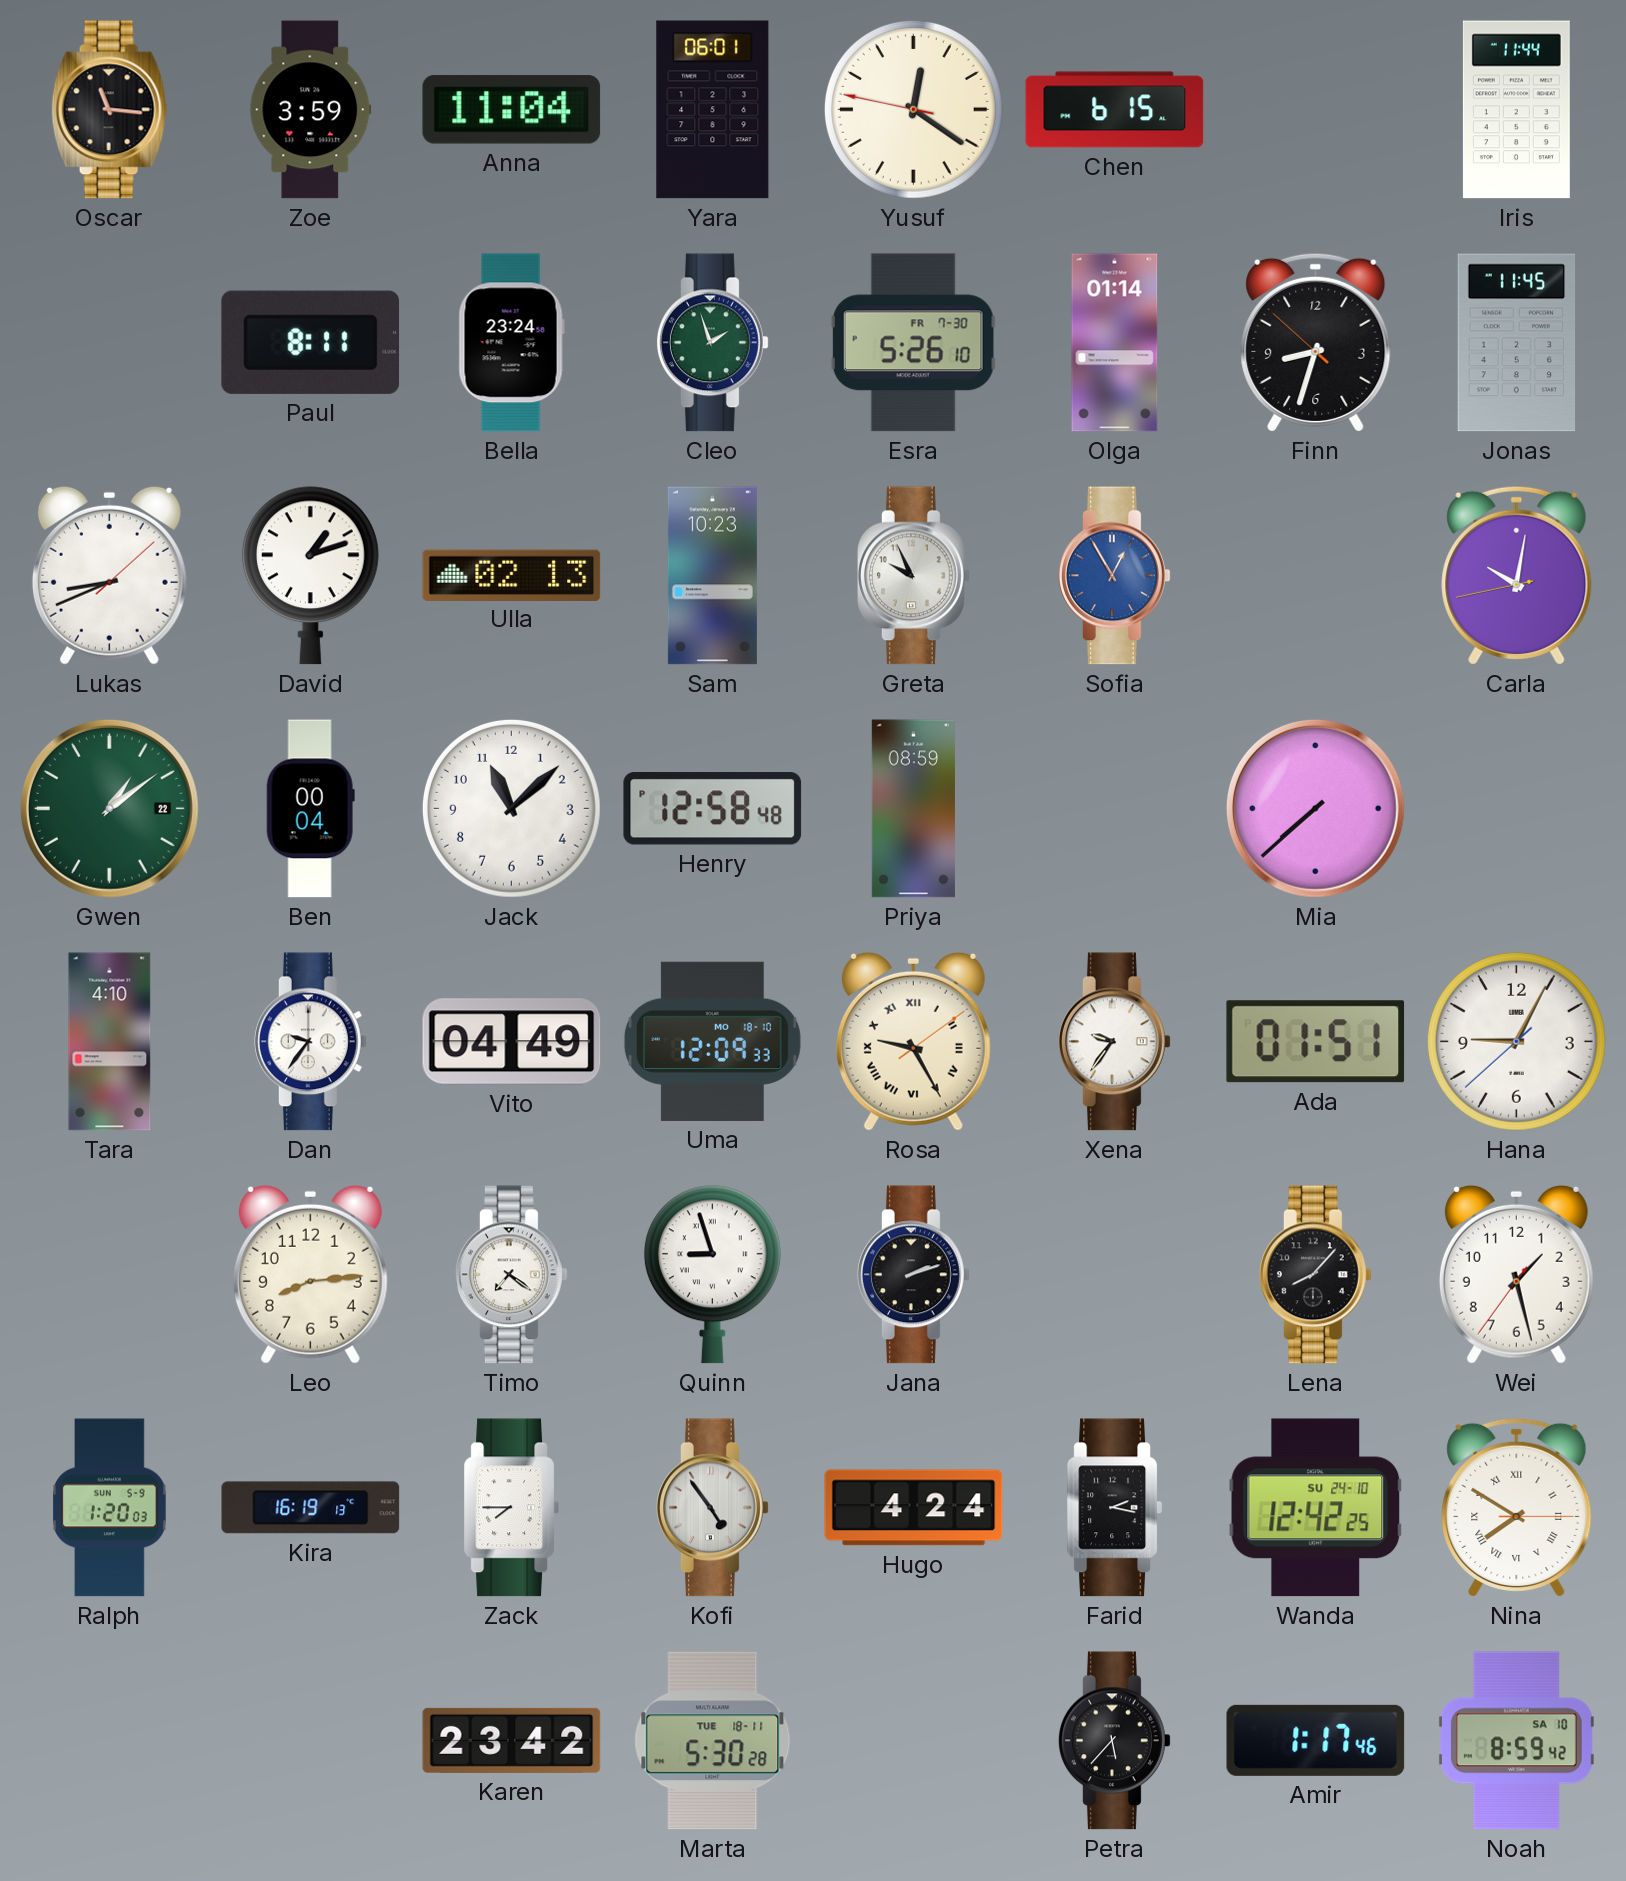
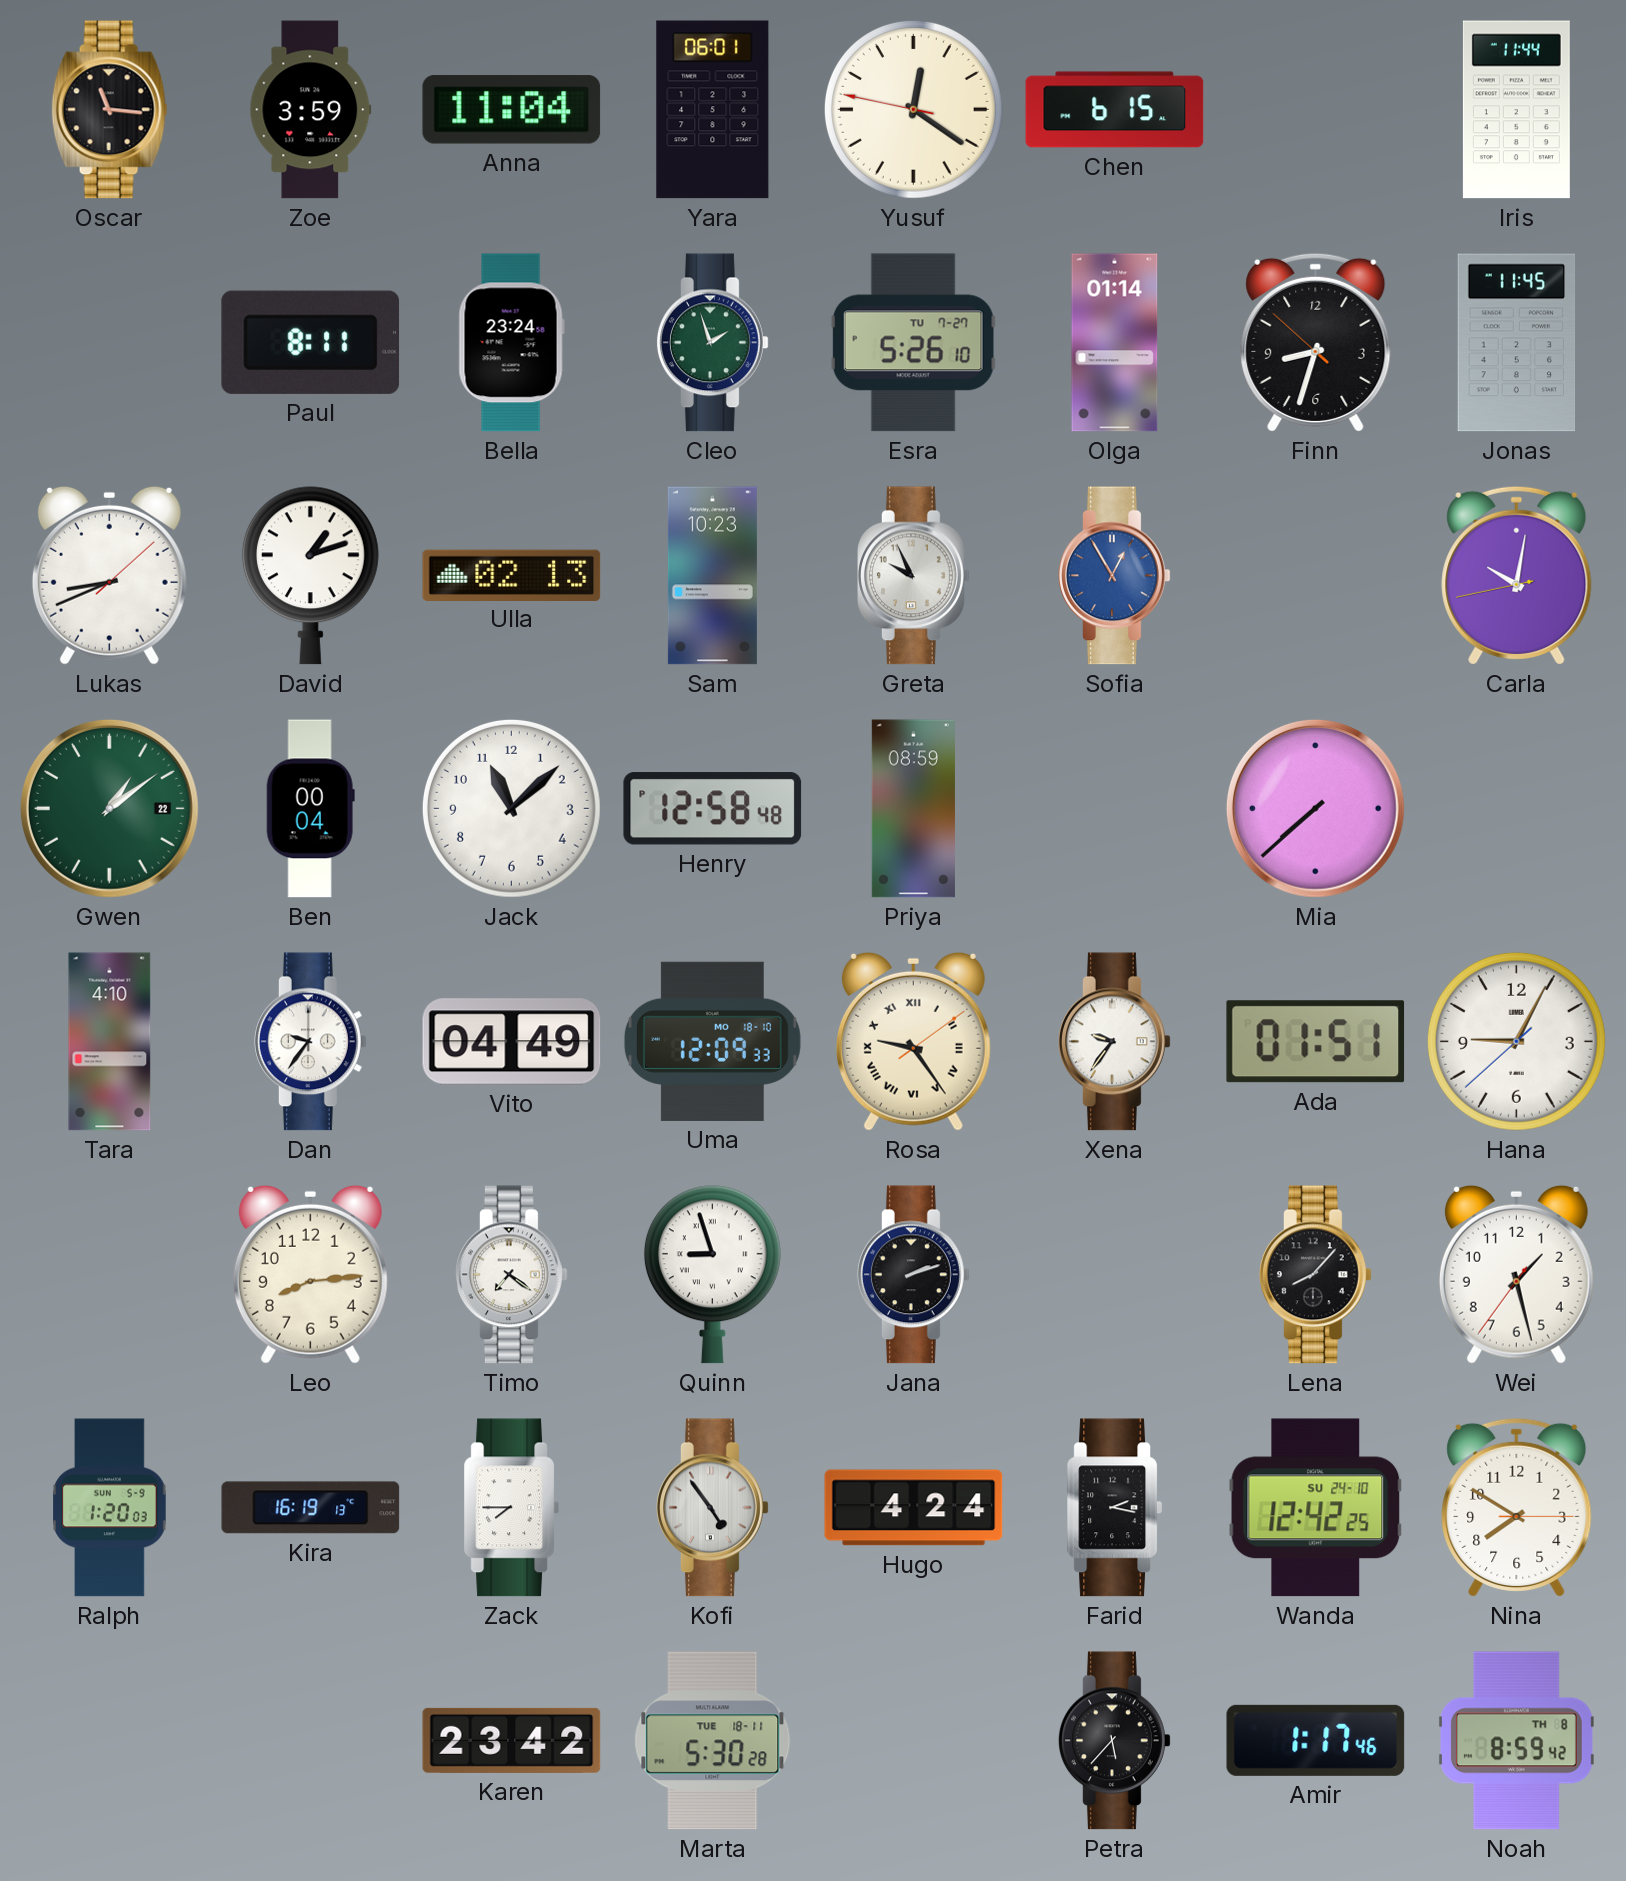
Esra date: FR 7-30 -> TU 7-27 (913, 343)
Rosa: 9:25 -> 9:24 (913, 1041)
Nina numerals: Roman -> Arabic (1517, 1507)
Noah date: SA 10 -> TH 8 (1516, 1741)
